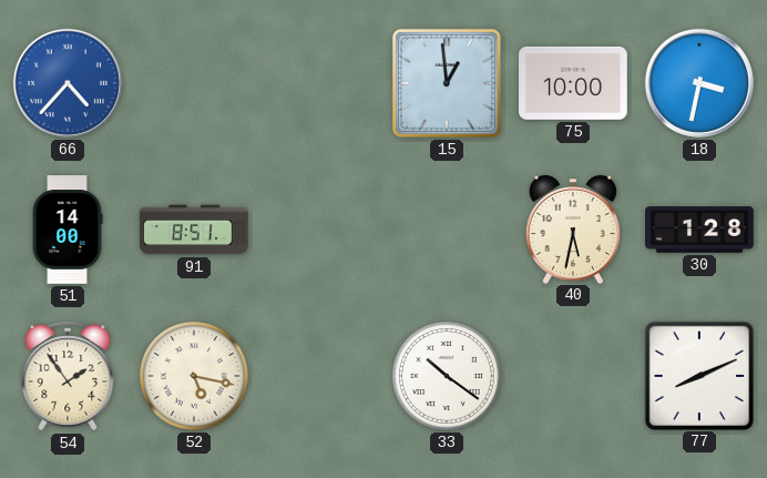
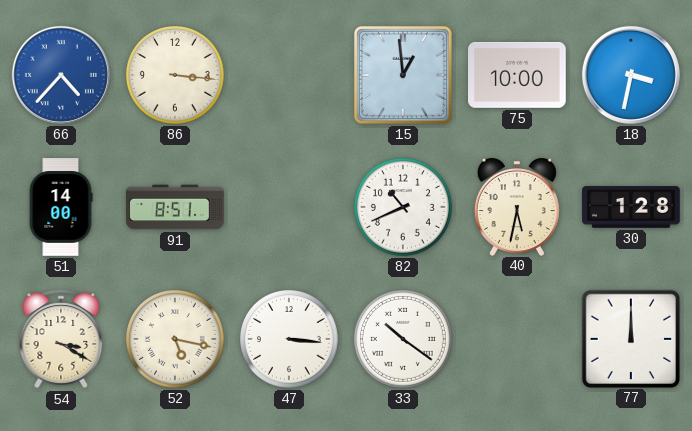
86: none -> 3:16 (175, 75)
82: none -> 10:41 (403, 207)
54: 1:54 -> 3:20 (61, 339)
47: none -> 3:16 (289, 339)
77: 8:11 -> 12:00 (630, 338)
